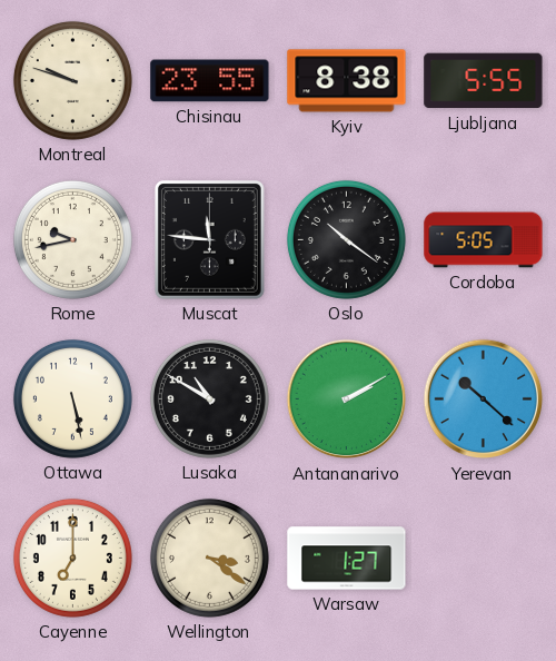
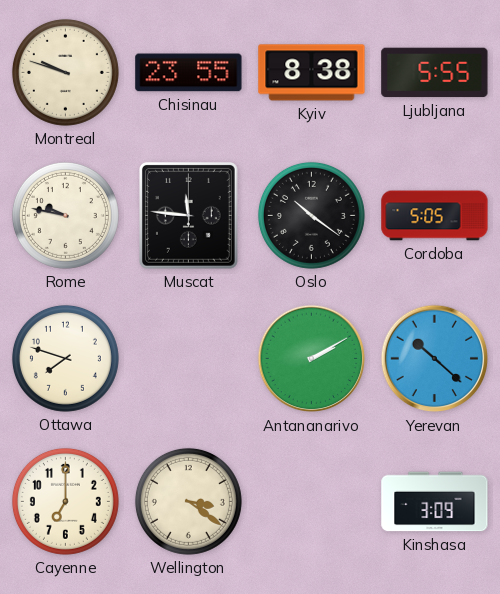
Rome: 9:43 -> 9:47 (65, 215)
Ottawa: 5:28 -> 7:48 (65, 358)
Lusaka: 10:50 -> none (209, 398)
Warsaw: 1:27 -> none (347, 559)
Kinshasa: none -> 3:09 (435, 502)
